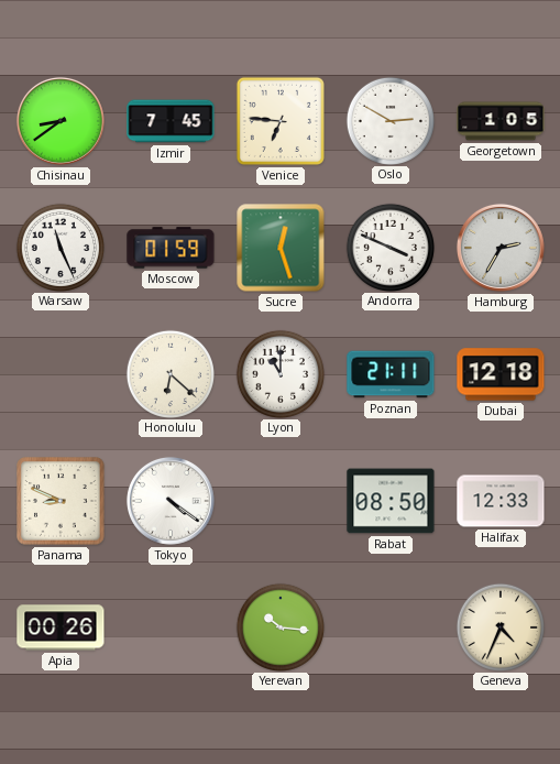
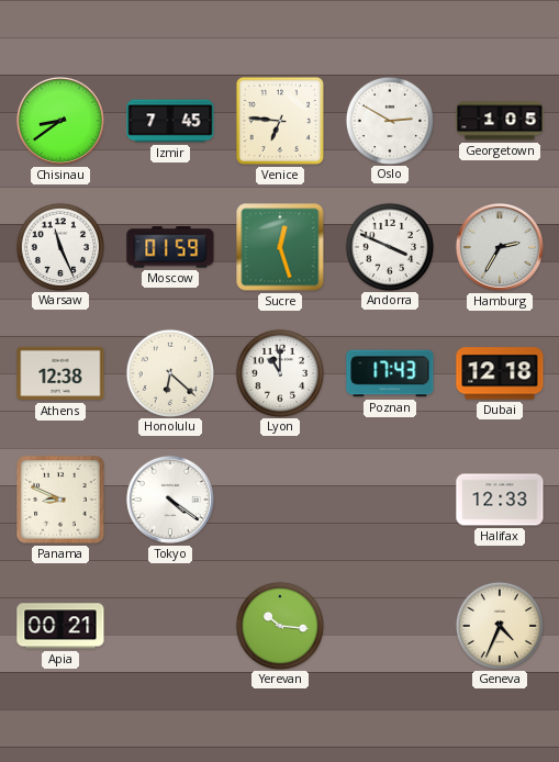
Athens: none -> 12:38 (60, 373)
Poznan: 21:11 -> 17:43 (390, 373)
Rabat: 08:50 -> none (391, 501)
Apia: 00:26 -> 00:21 (60, 626)
